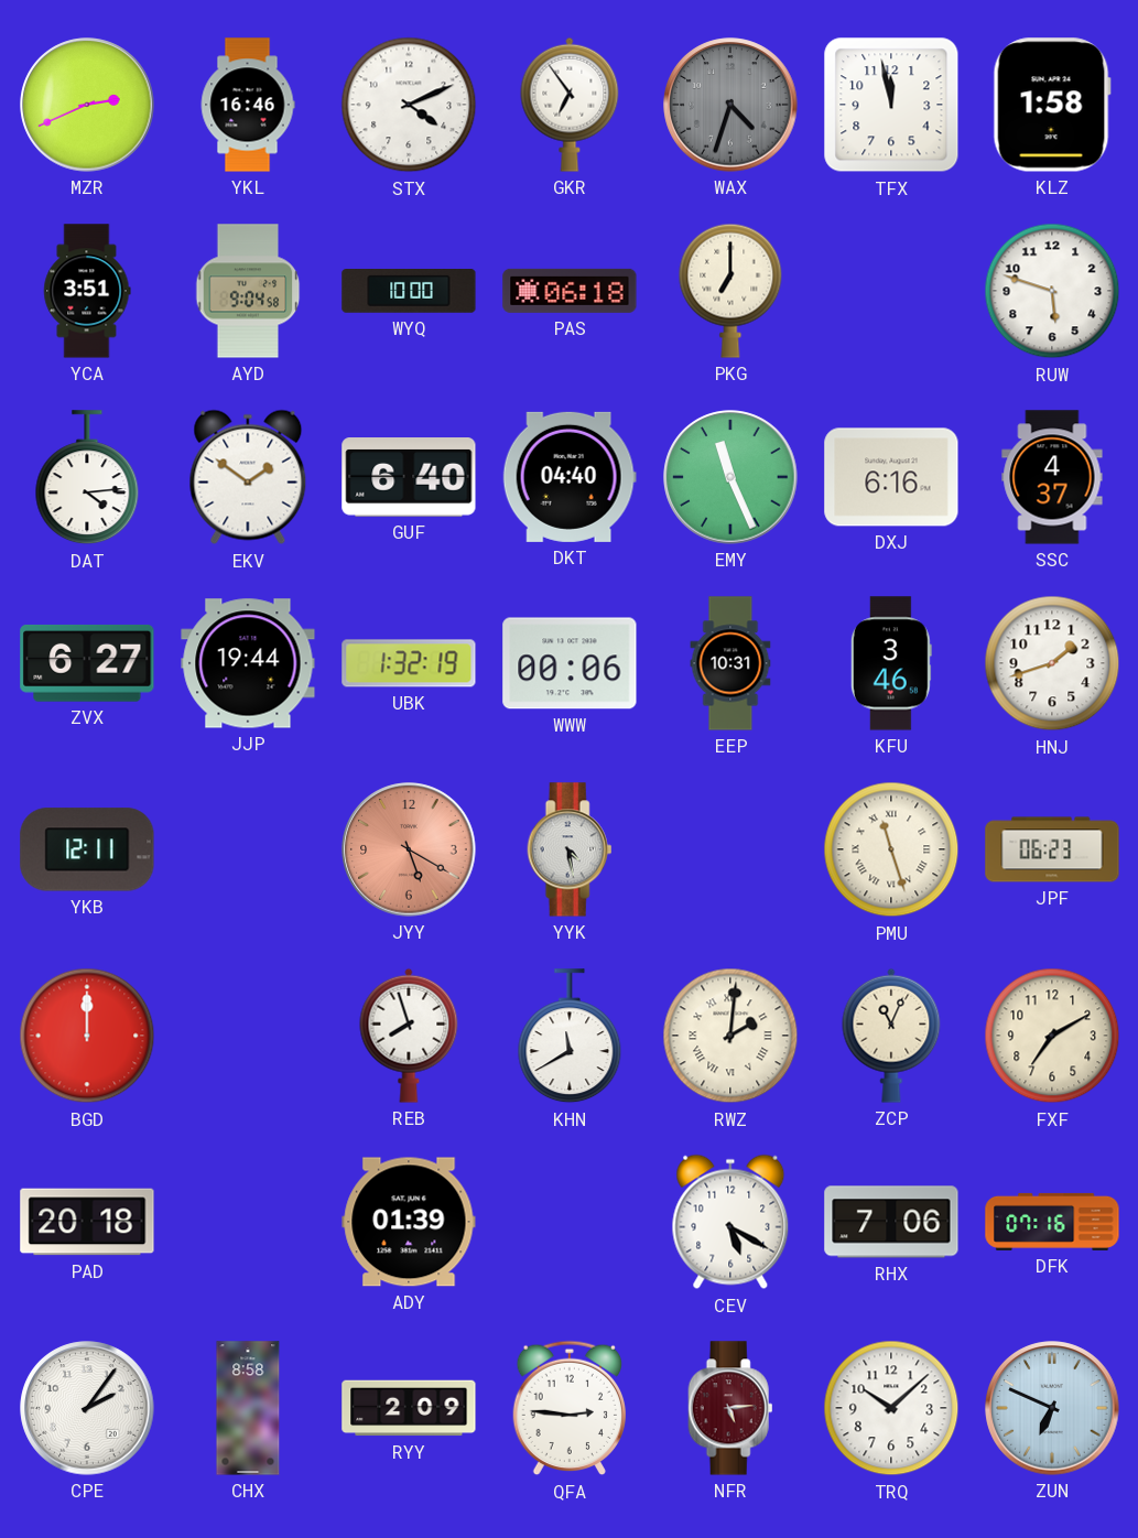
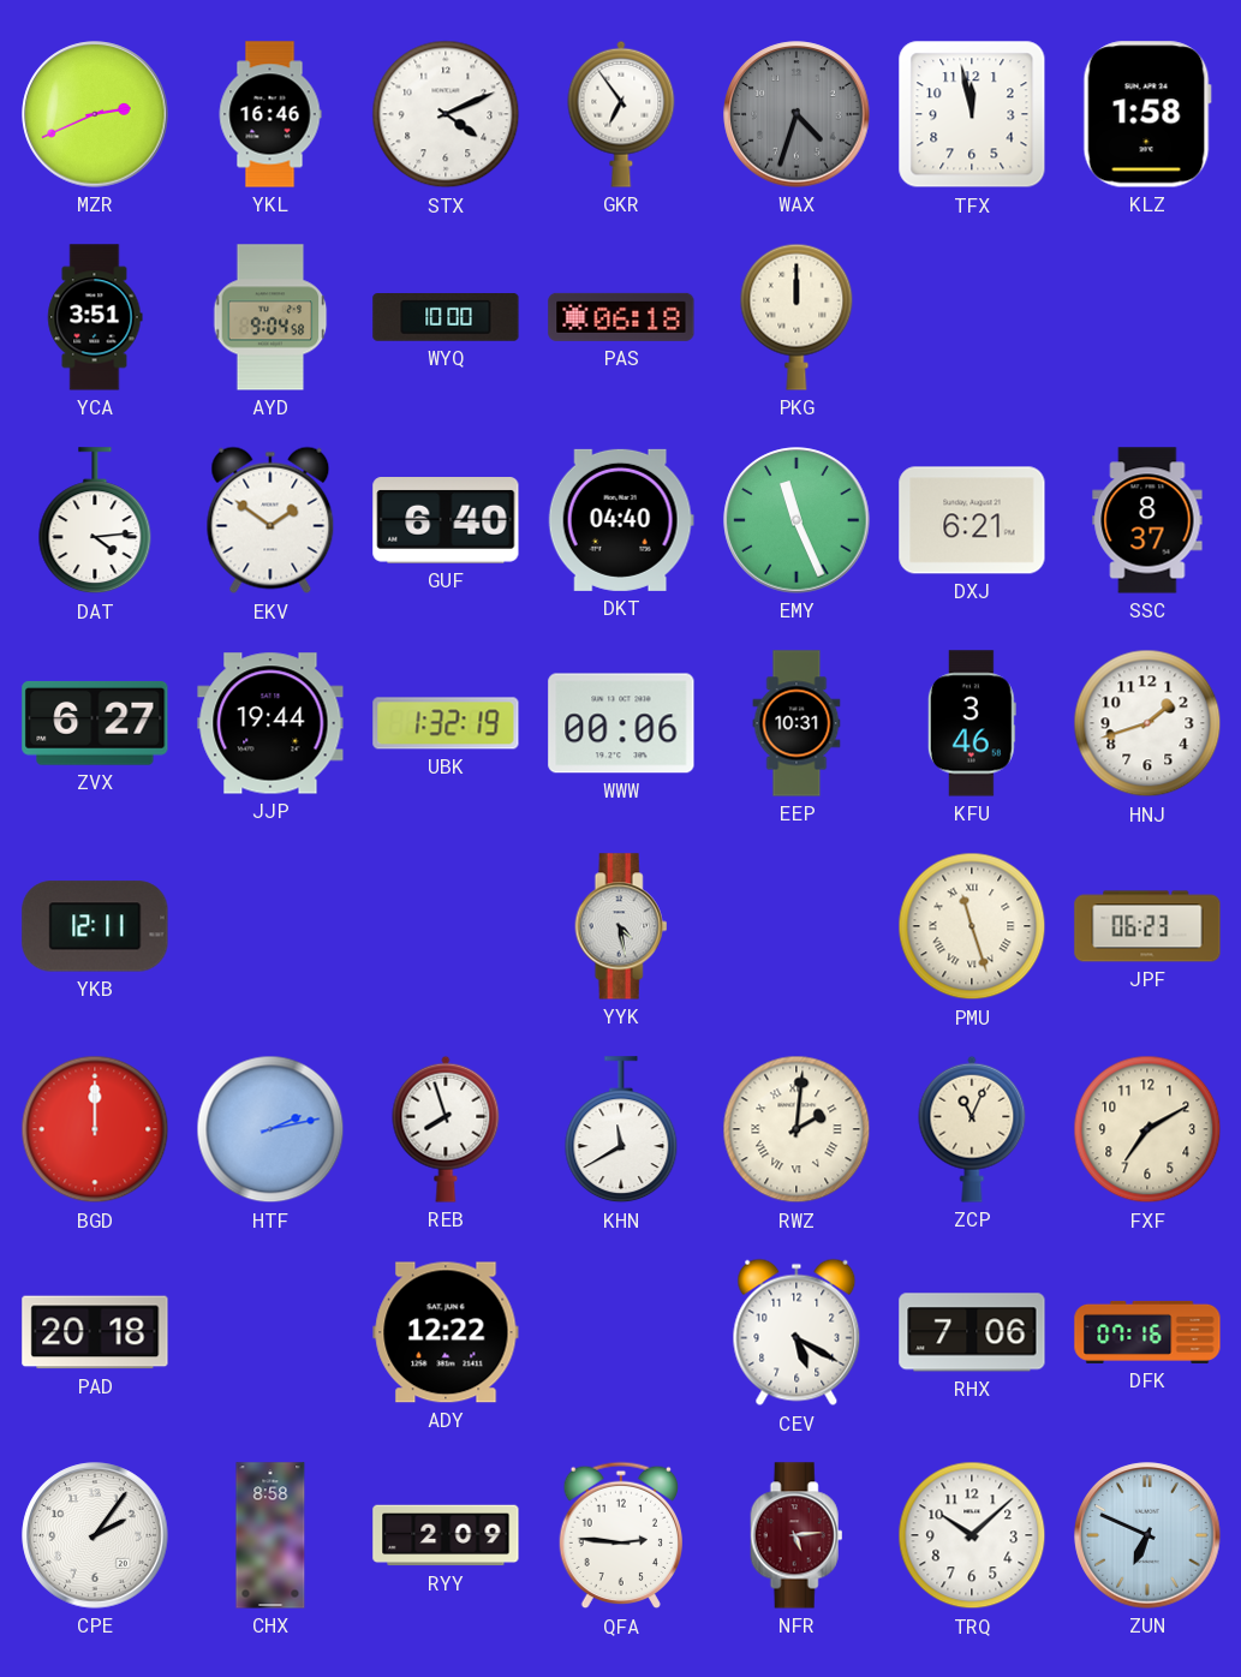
PKG: 7:00 -> 12:00 (796, 317)
RUW: 5:48 -> none (1052, 291)
DXJ: 6:16 -> 6:21 (972, 520)
SSC: 4:37 -> 8:37 (1147, 520)
JYY: 5:20 -> none (409, 849)
HTF: none -> 2:13 (270, 1129)
ADY: 01:39 -> 12:22 (446, 1332)
